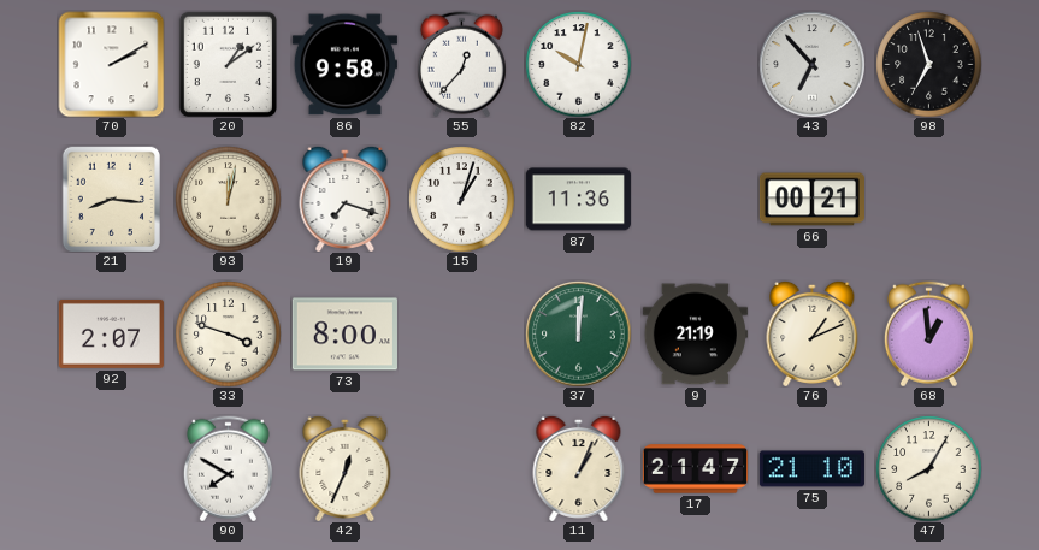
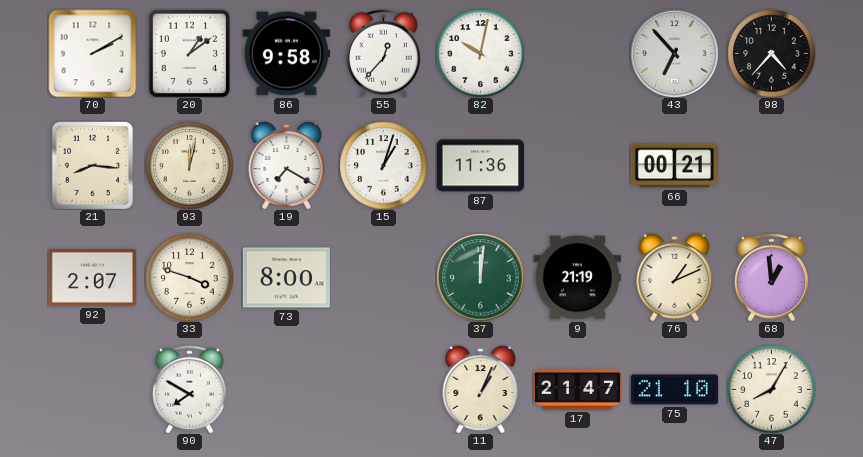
98: 6:57 -> 4:37 (771, 53)
19: 7:18 -> 7:20 (287, 165)
42: 12:34 -> none (346, 468)
